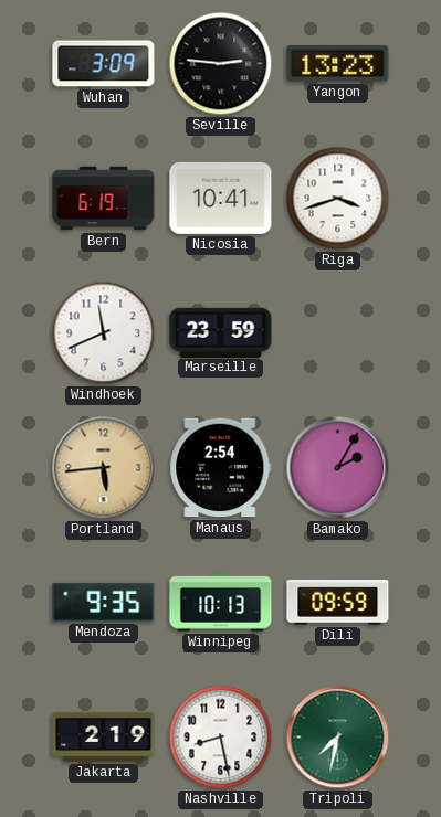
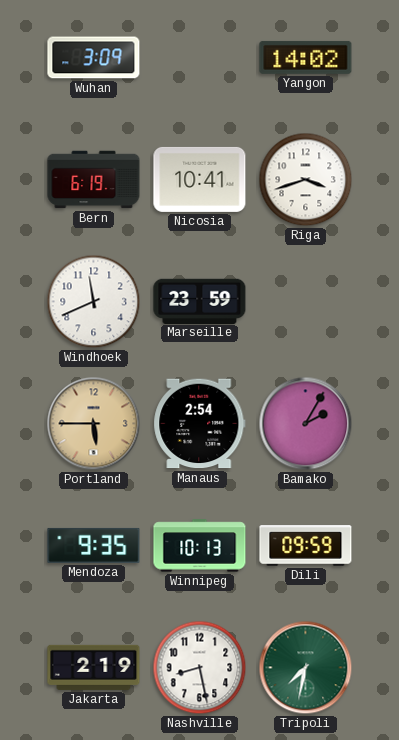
Seville: 2:46 -> none (221, 64)
Yangon: 13:23 -> 14:02 (306, 57)
Portland: 5:44 -> 5:45 (94, 424)
